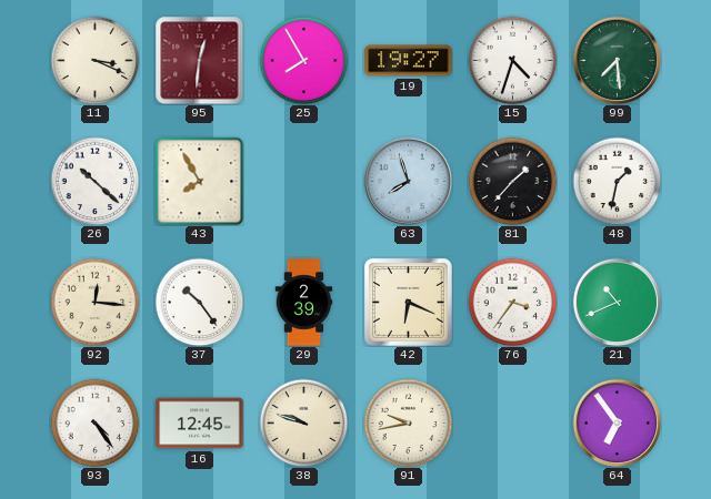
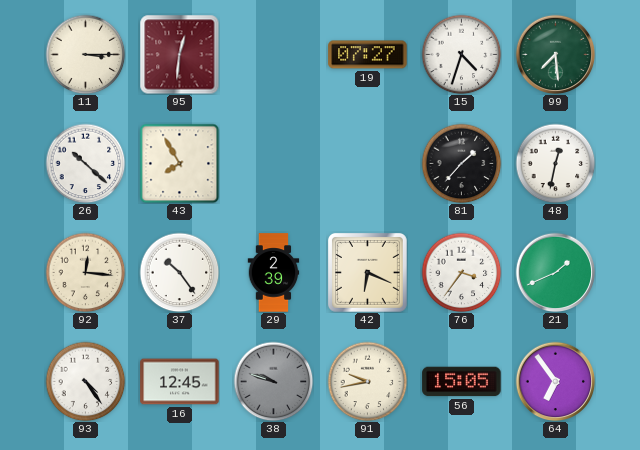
11: 3:19 -> 3:15 (85, 54)
25: 7:55 -> none (303, 60)
19: 19:27 -> 07:27 (368, 55)
63: 7:57 -> none (408, 181)
48: 1:32 -> 12:32 (555, 163)
21: 10:41 -> 1:41 (555, 272)
38 dial: cream -> grey (273, 381)
56: none -> 15:05 (462, 382)
